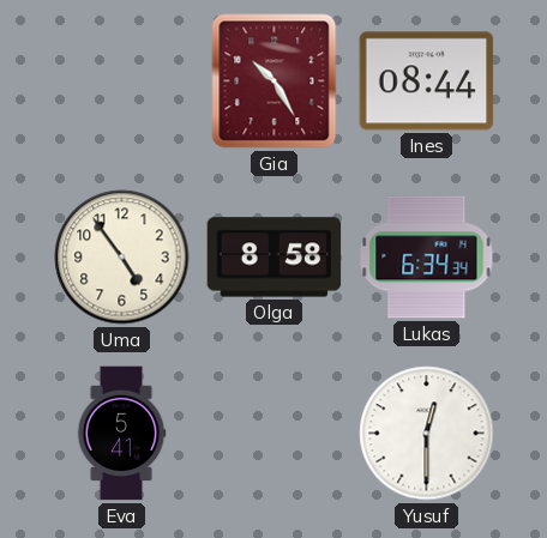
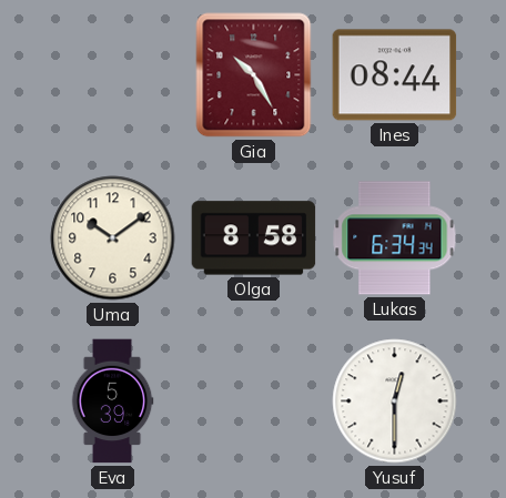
Uma: 4:54 -> 10:09 (113, 238)
Eva: 5:41 -> 5:39 (112, 402)
